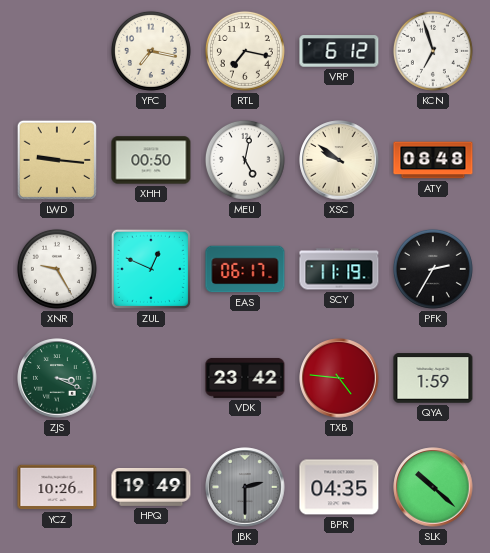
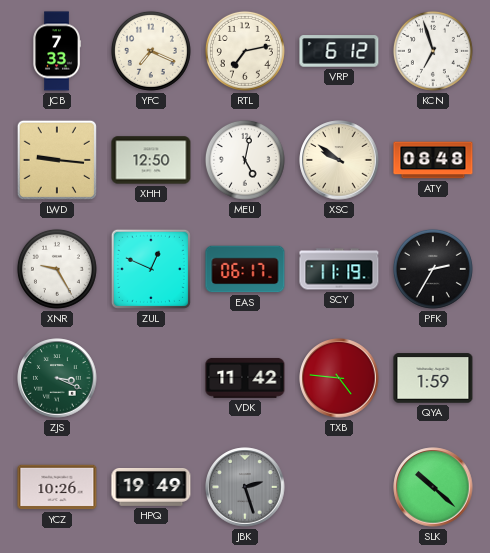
JCB: none -> 7:33 (56, 51)
YFC: 7:17 -> 7:19 (151, 51)
RTL: 7:17 -> 7:13 (245, 51)
XHH: 00:50 -> 12:50 (151, 160)
VDK: 23:42 -> 11:42 (245, 378)
JBK: 2:30 -> 2:27 (245, 487)
BPR: 04:35 -> none (339, 487)
